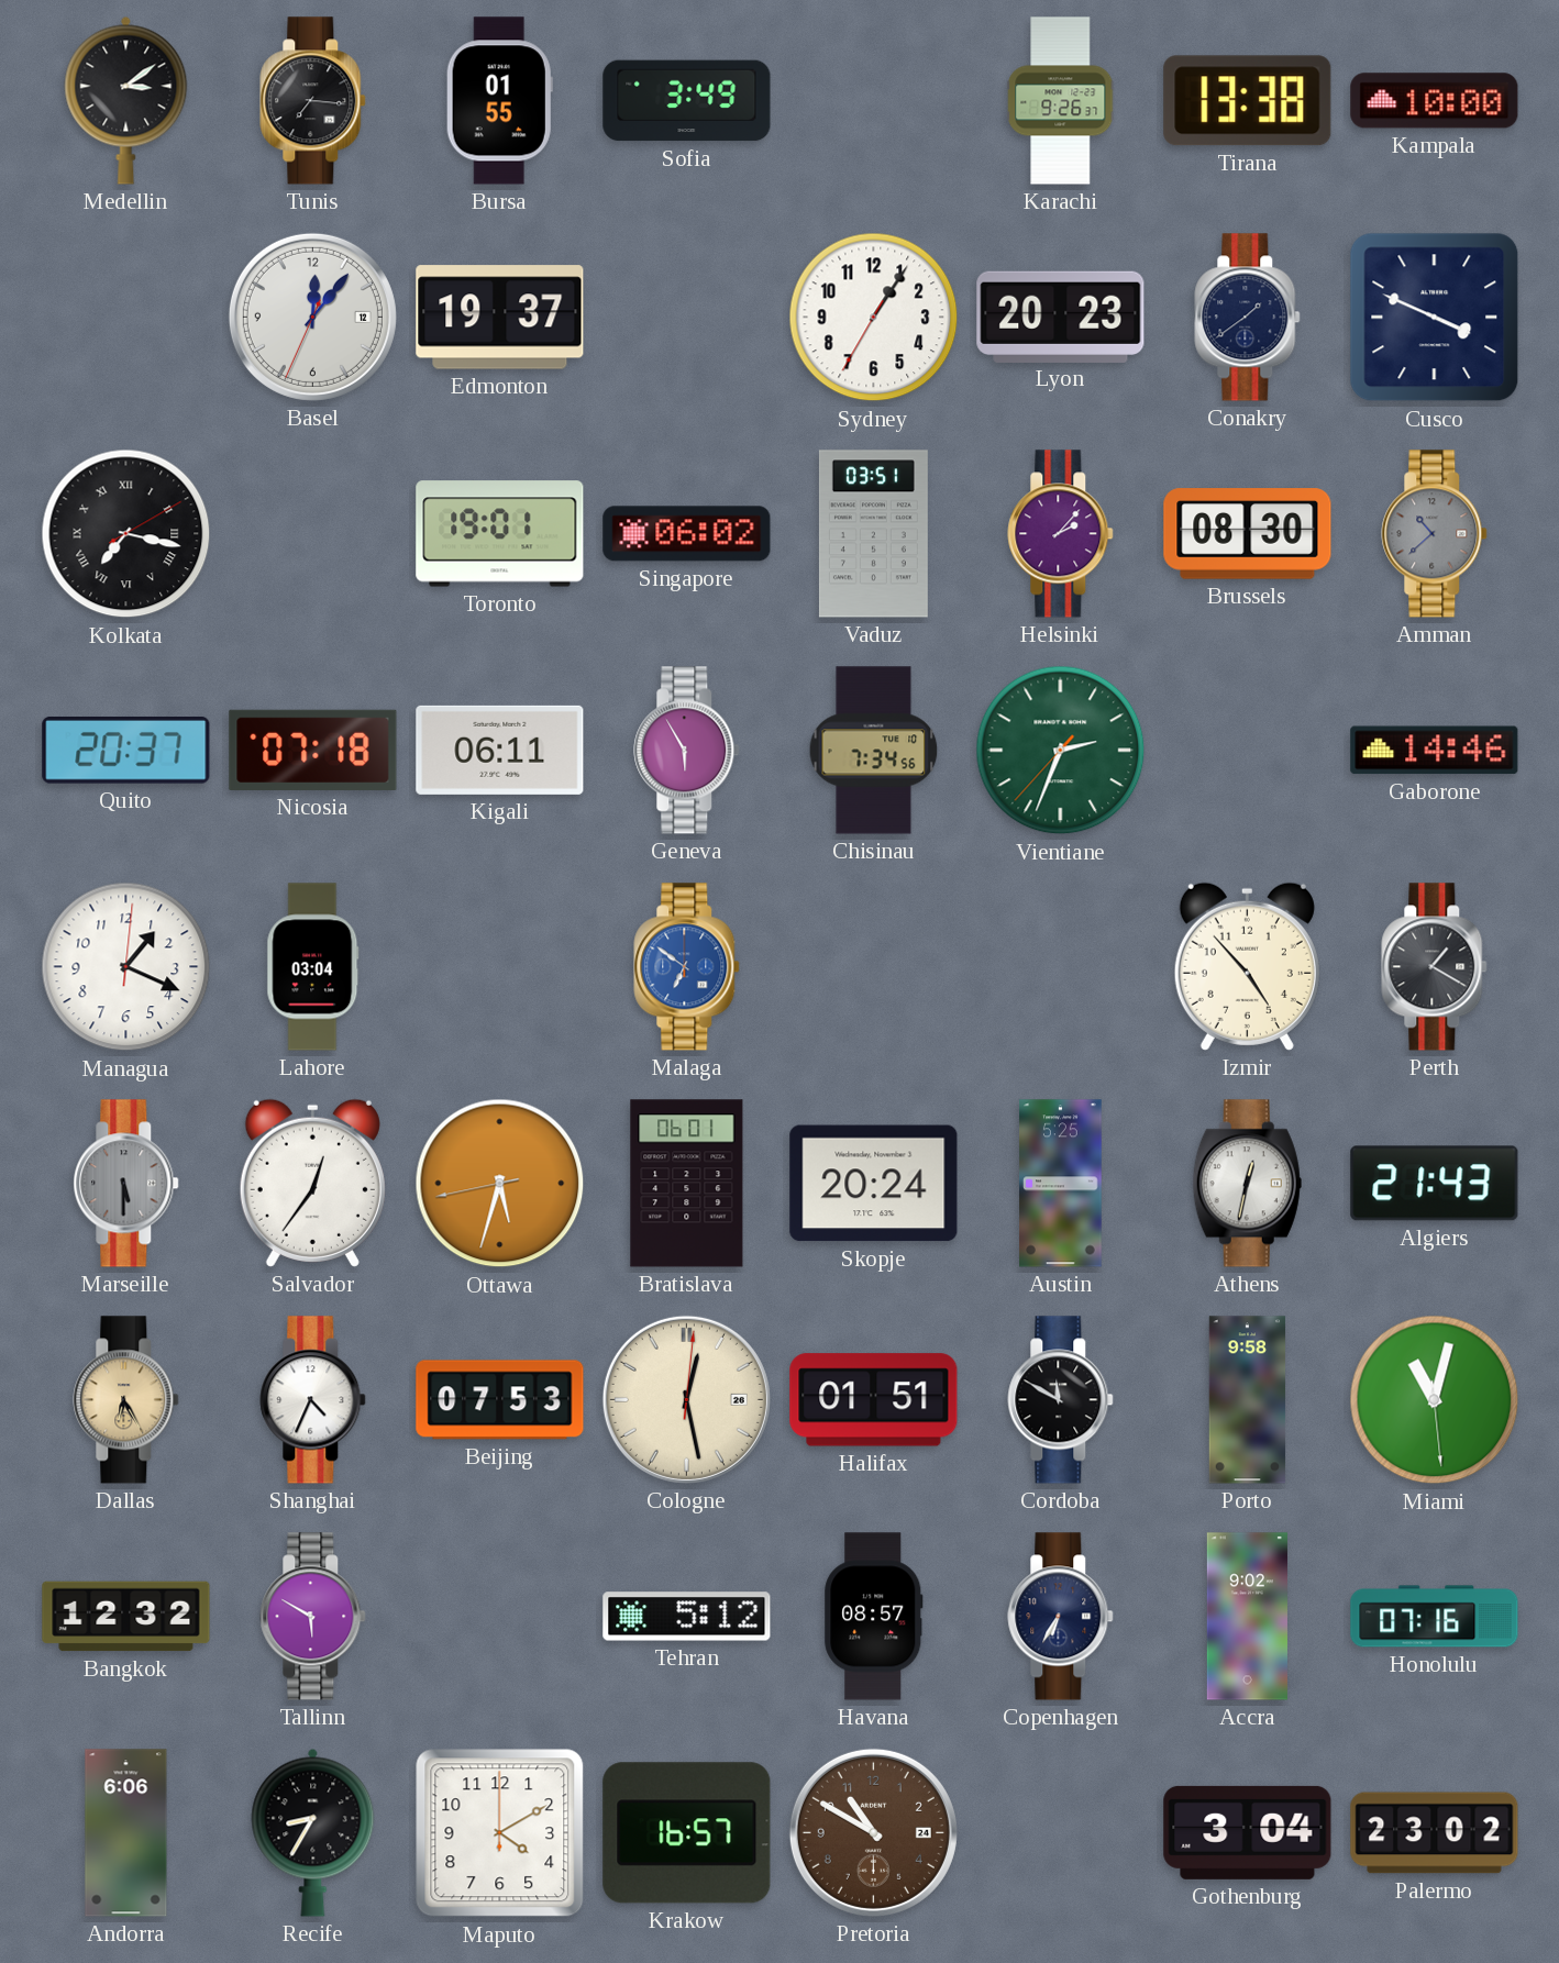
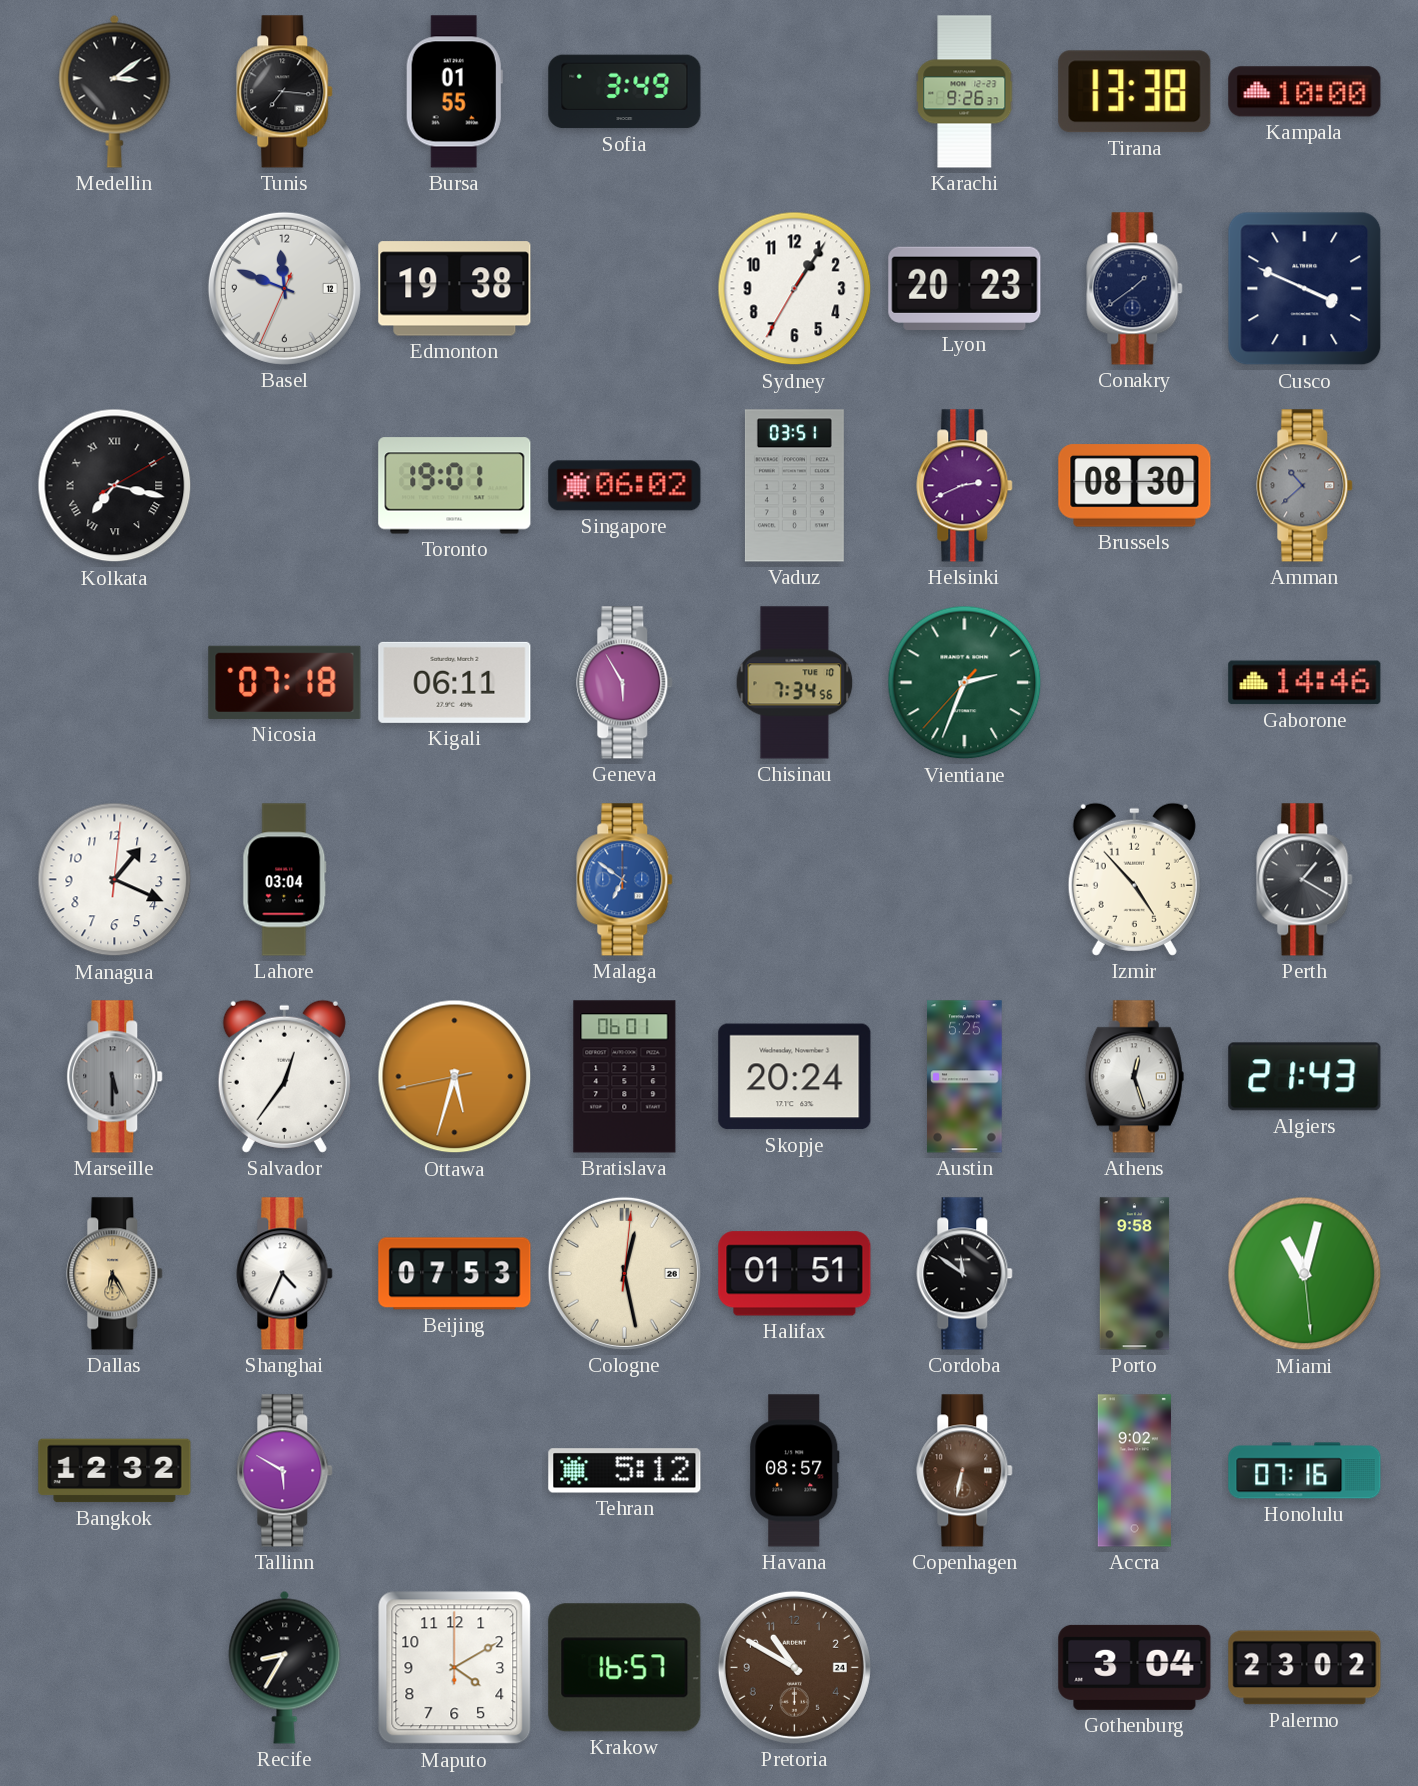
Basel: 12:06 -> 11:48 (284, 288)
Edmonton: 19:37 -> 19:38 (455, 289)
Helsinki: 2:07 -> 2:41 (965, 486)
Quito: 20:37 -> none (126, 751)
Athens: 12:32 -> 12:27 (1134, 1077)
Cordoba: 11:50 -> 11:51 (965, 1274)
Copenhagen: 6:35 -> 6:32 (965, 1471)
Copenhagen dial: navy -> brown (965, 1471)
Andorra: 6:06 -> none (126, 1833)
